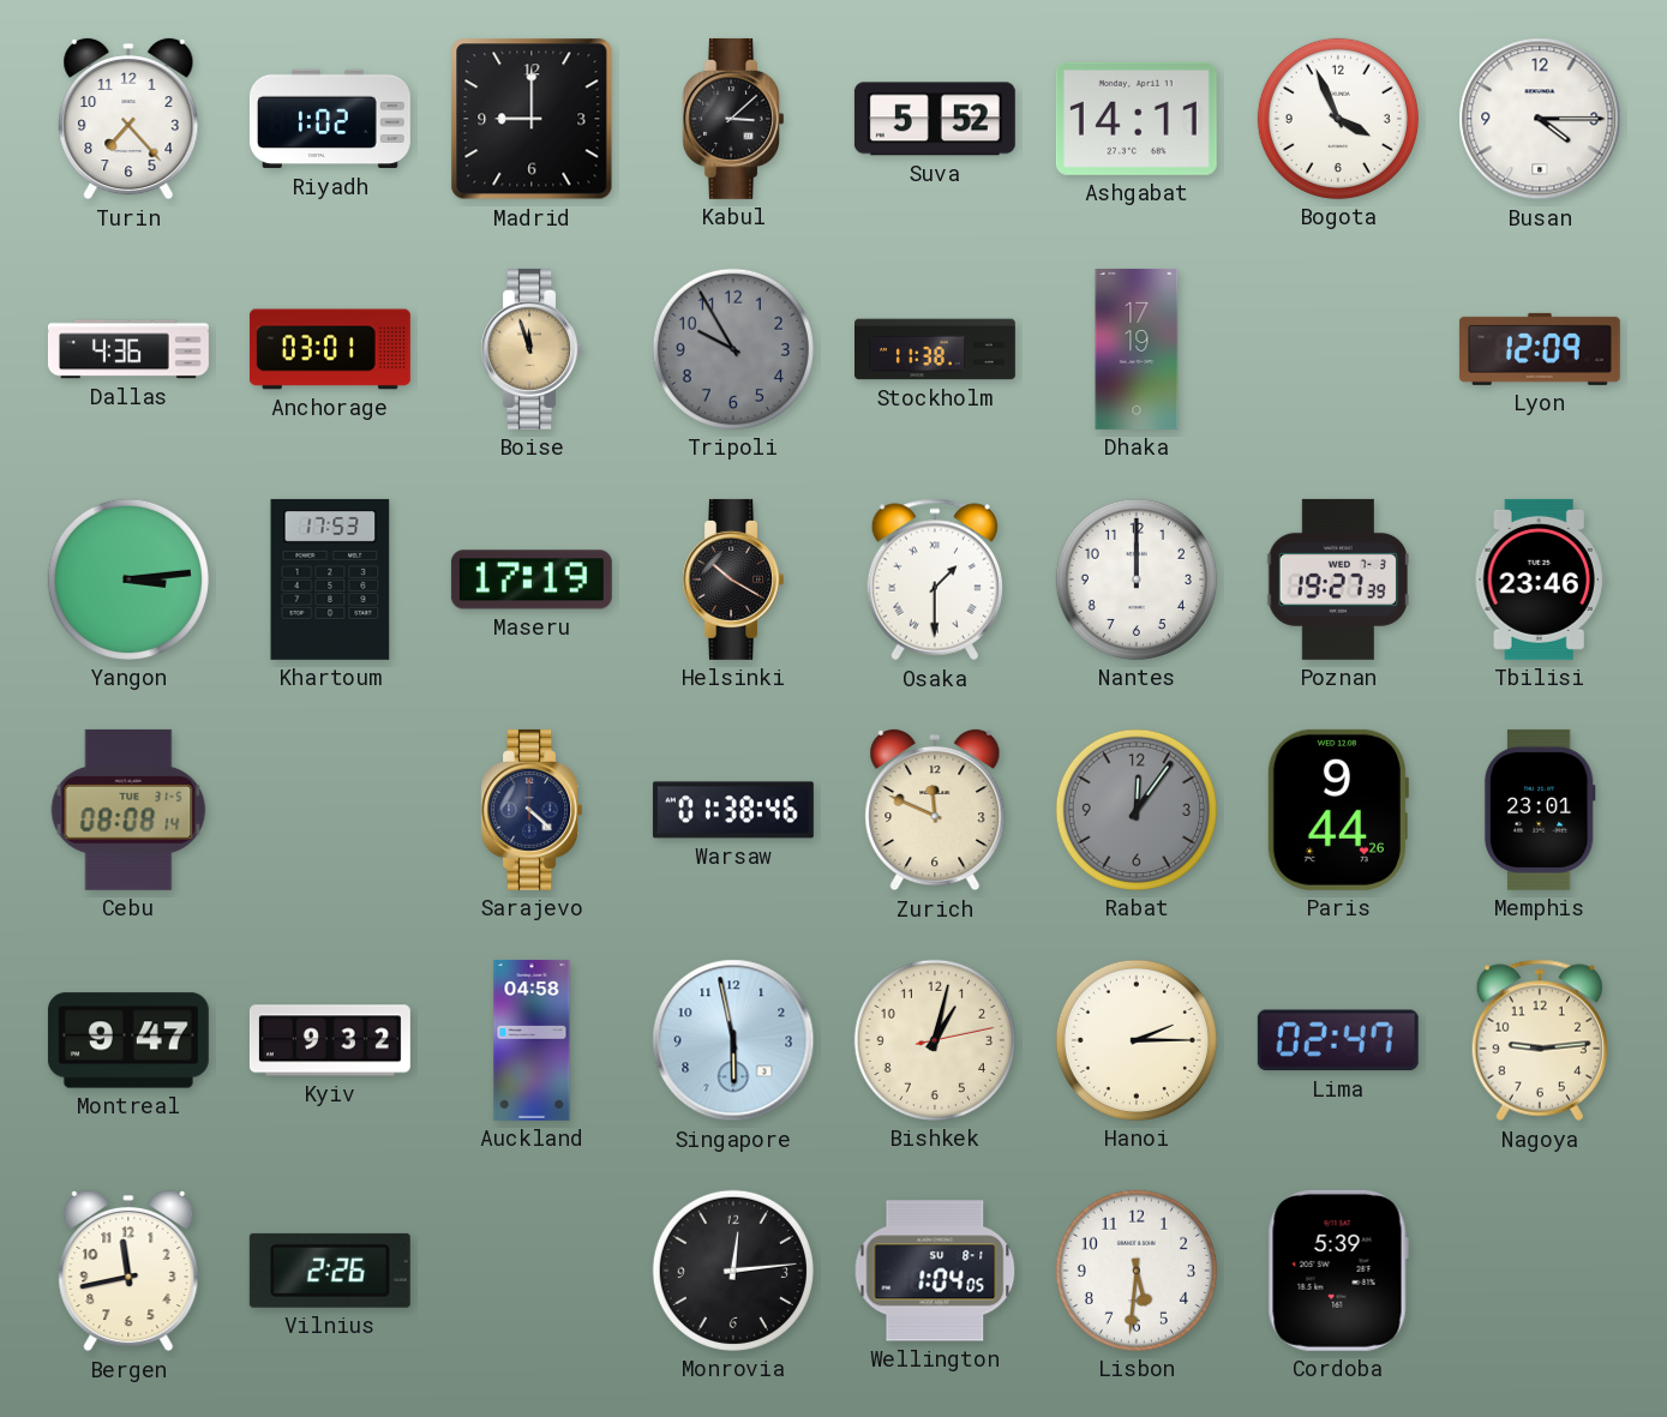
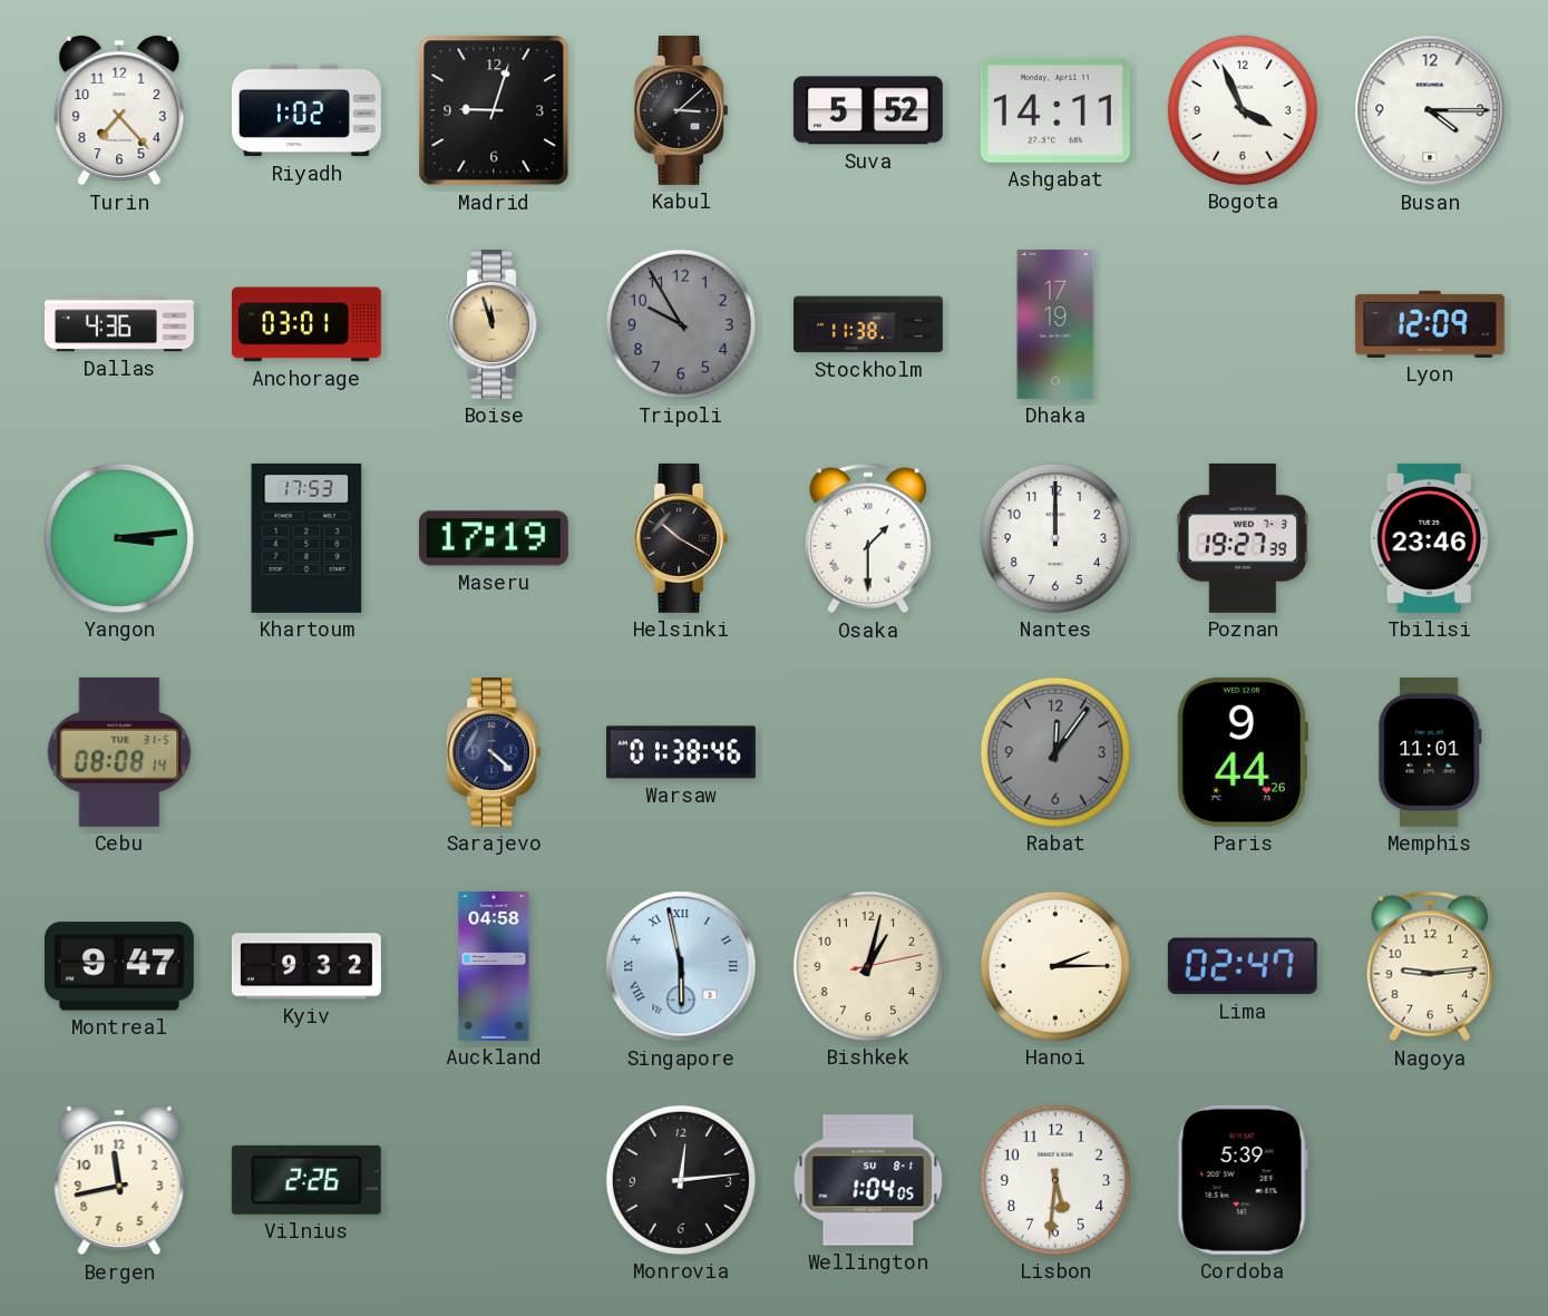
Madrid: 9:00 -> 9:03 (494, 110)
Zurich: 11:49 -> none (935, 810)
Memphis: 23:01 -> 11:01 (1430, 752)
Singapore numerals: Arabic -> Roman (681, 966)
